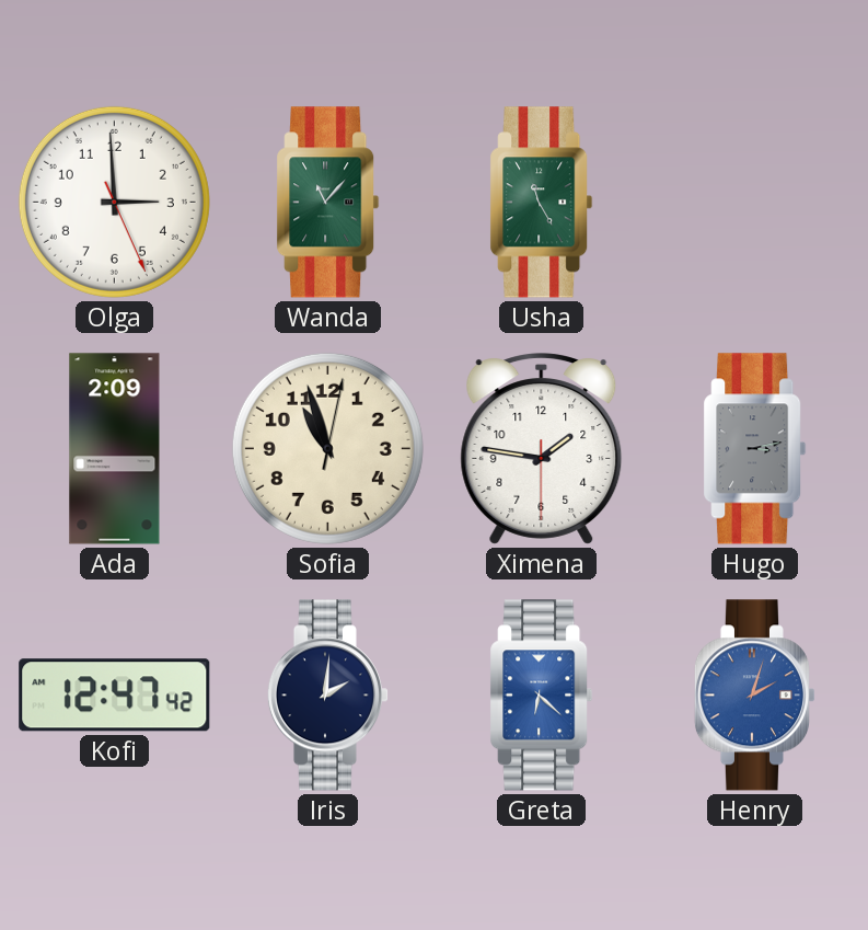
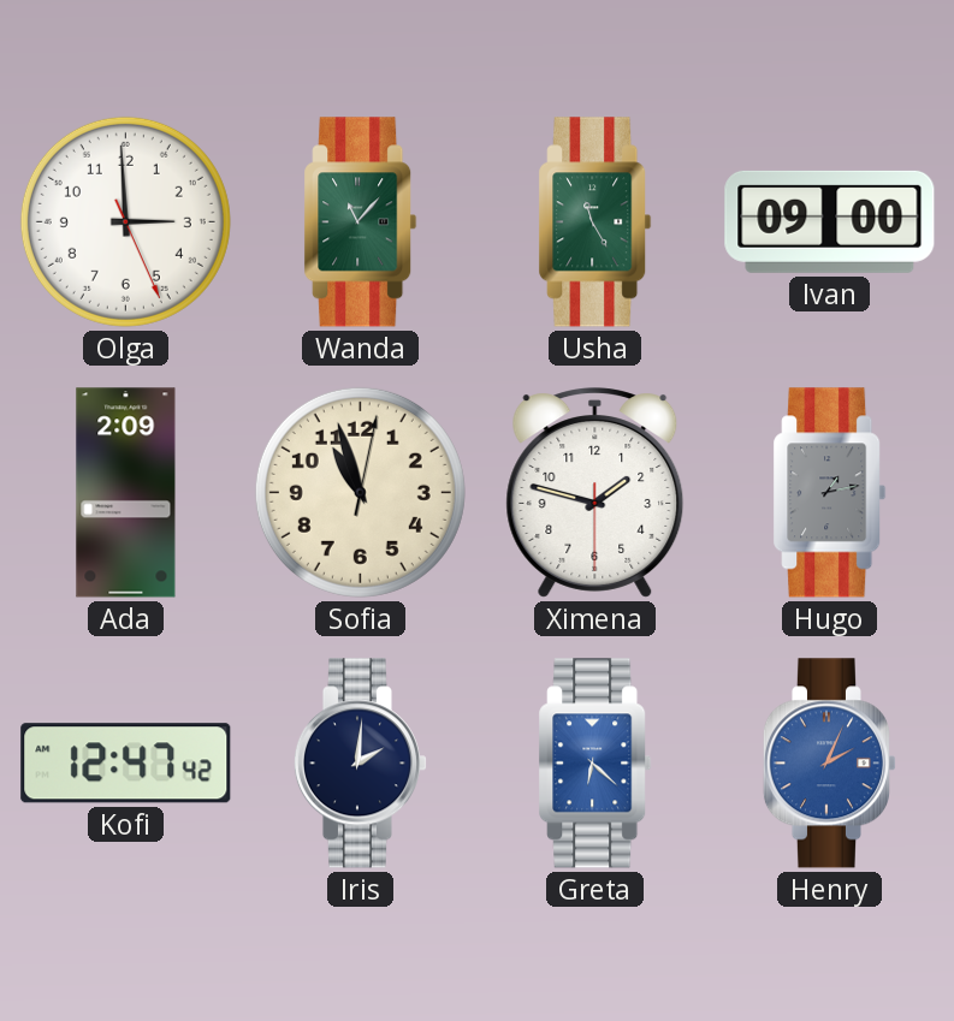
Ivan: none -> 09:00 (830, 221)
Ximena: 1:46 -> 1:47 (595, 493)
Hugo: 3:13 -> 1:13 (830, 493)
Henry: 2:03 -> 2:04 (829, 764)
